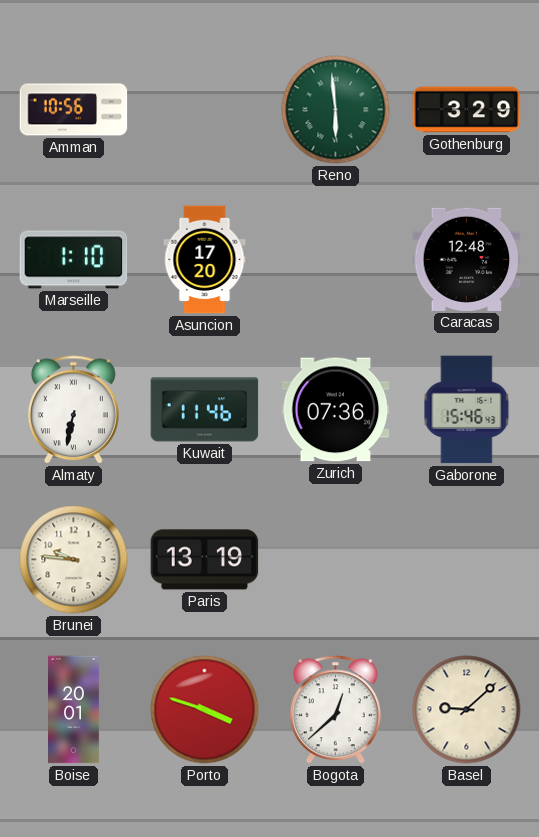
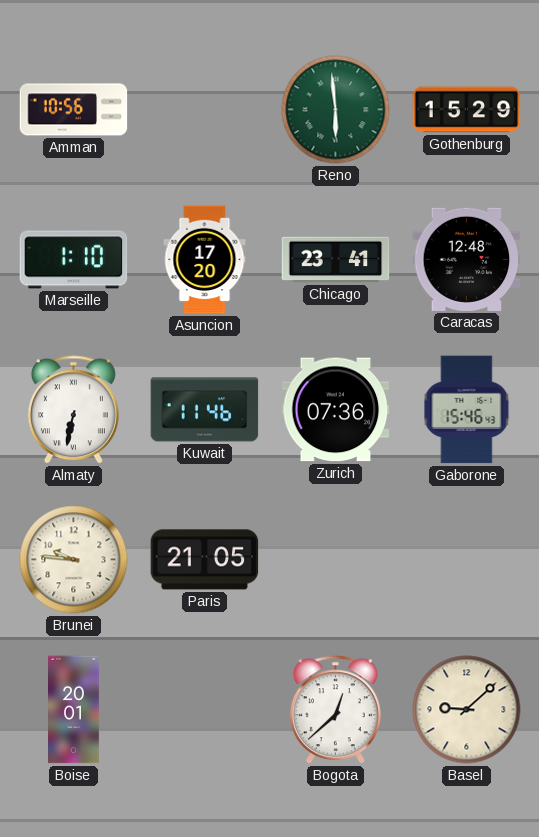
Gothenburg: 3:29 -> 15:29 (467, 110)
Chicago: none -> 23:41 (336, 260)
Paris: 13:19 -> 21:05 (205, 560)
Porto: 3:48 -> none (205, 710)
